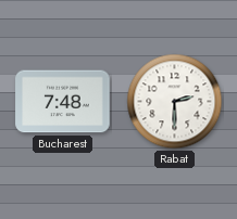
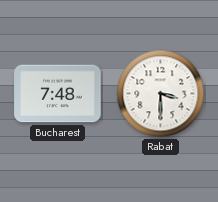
Rabat: 2:30 -> 3:30 (161, 94)
